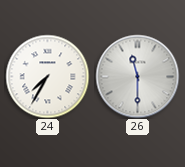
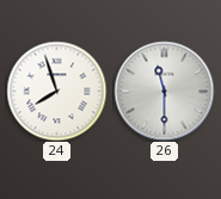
24: 7:35 -> 7:57 (56, 91)
